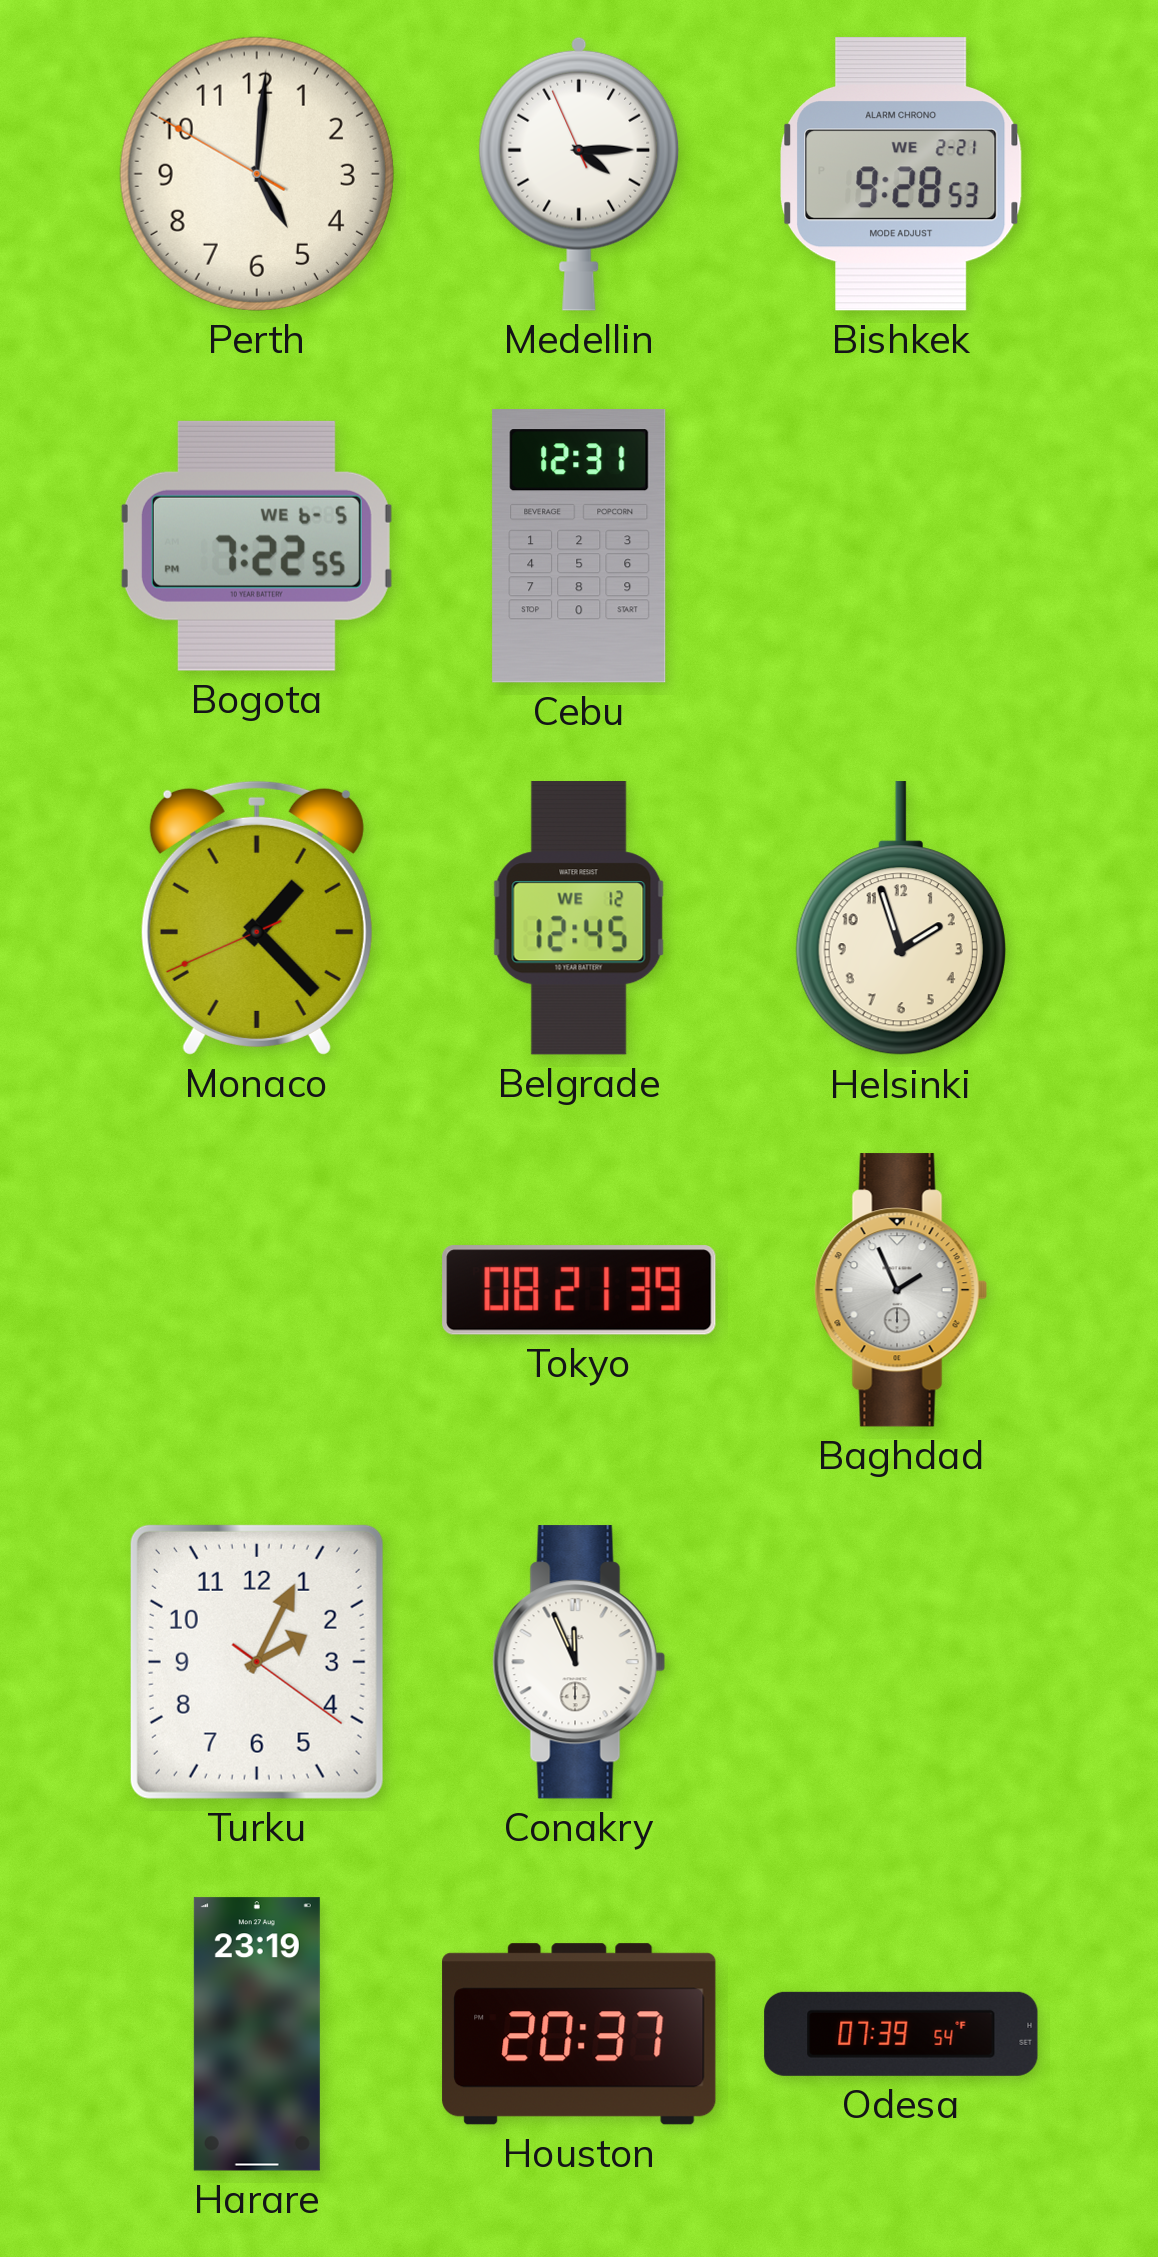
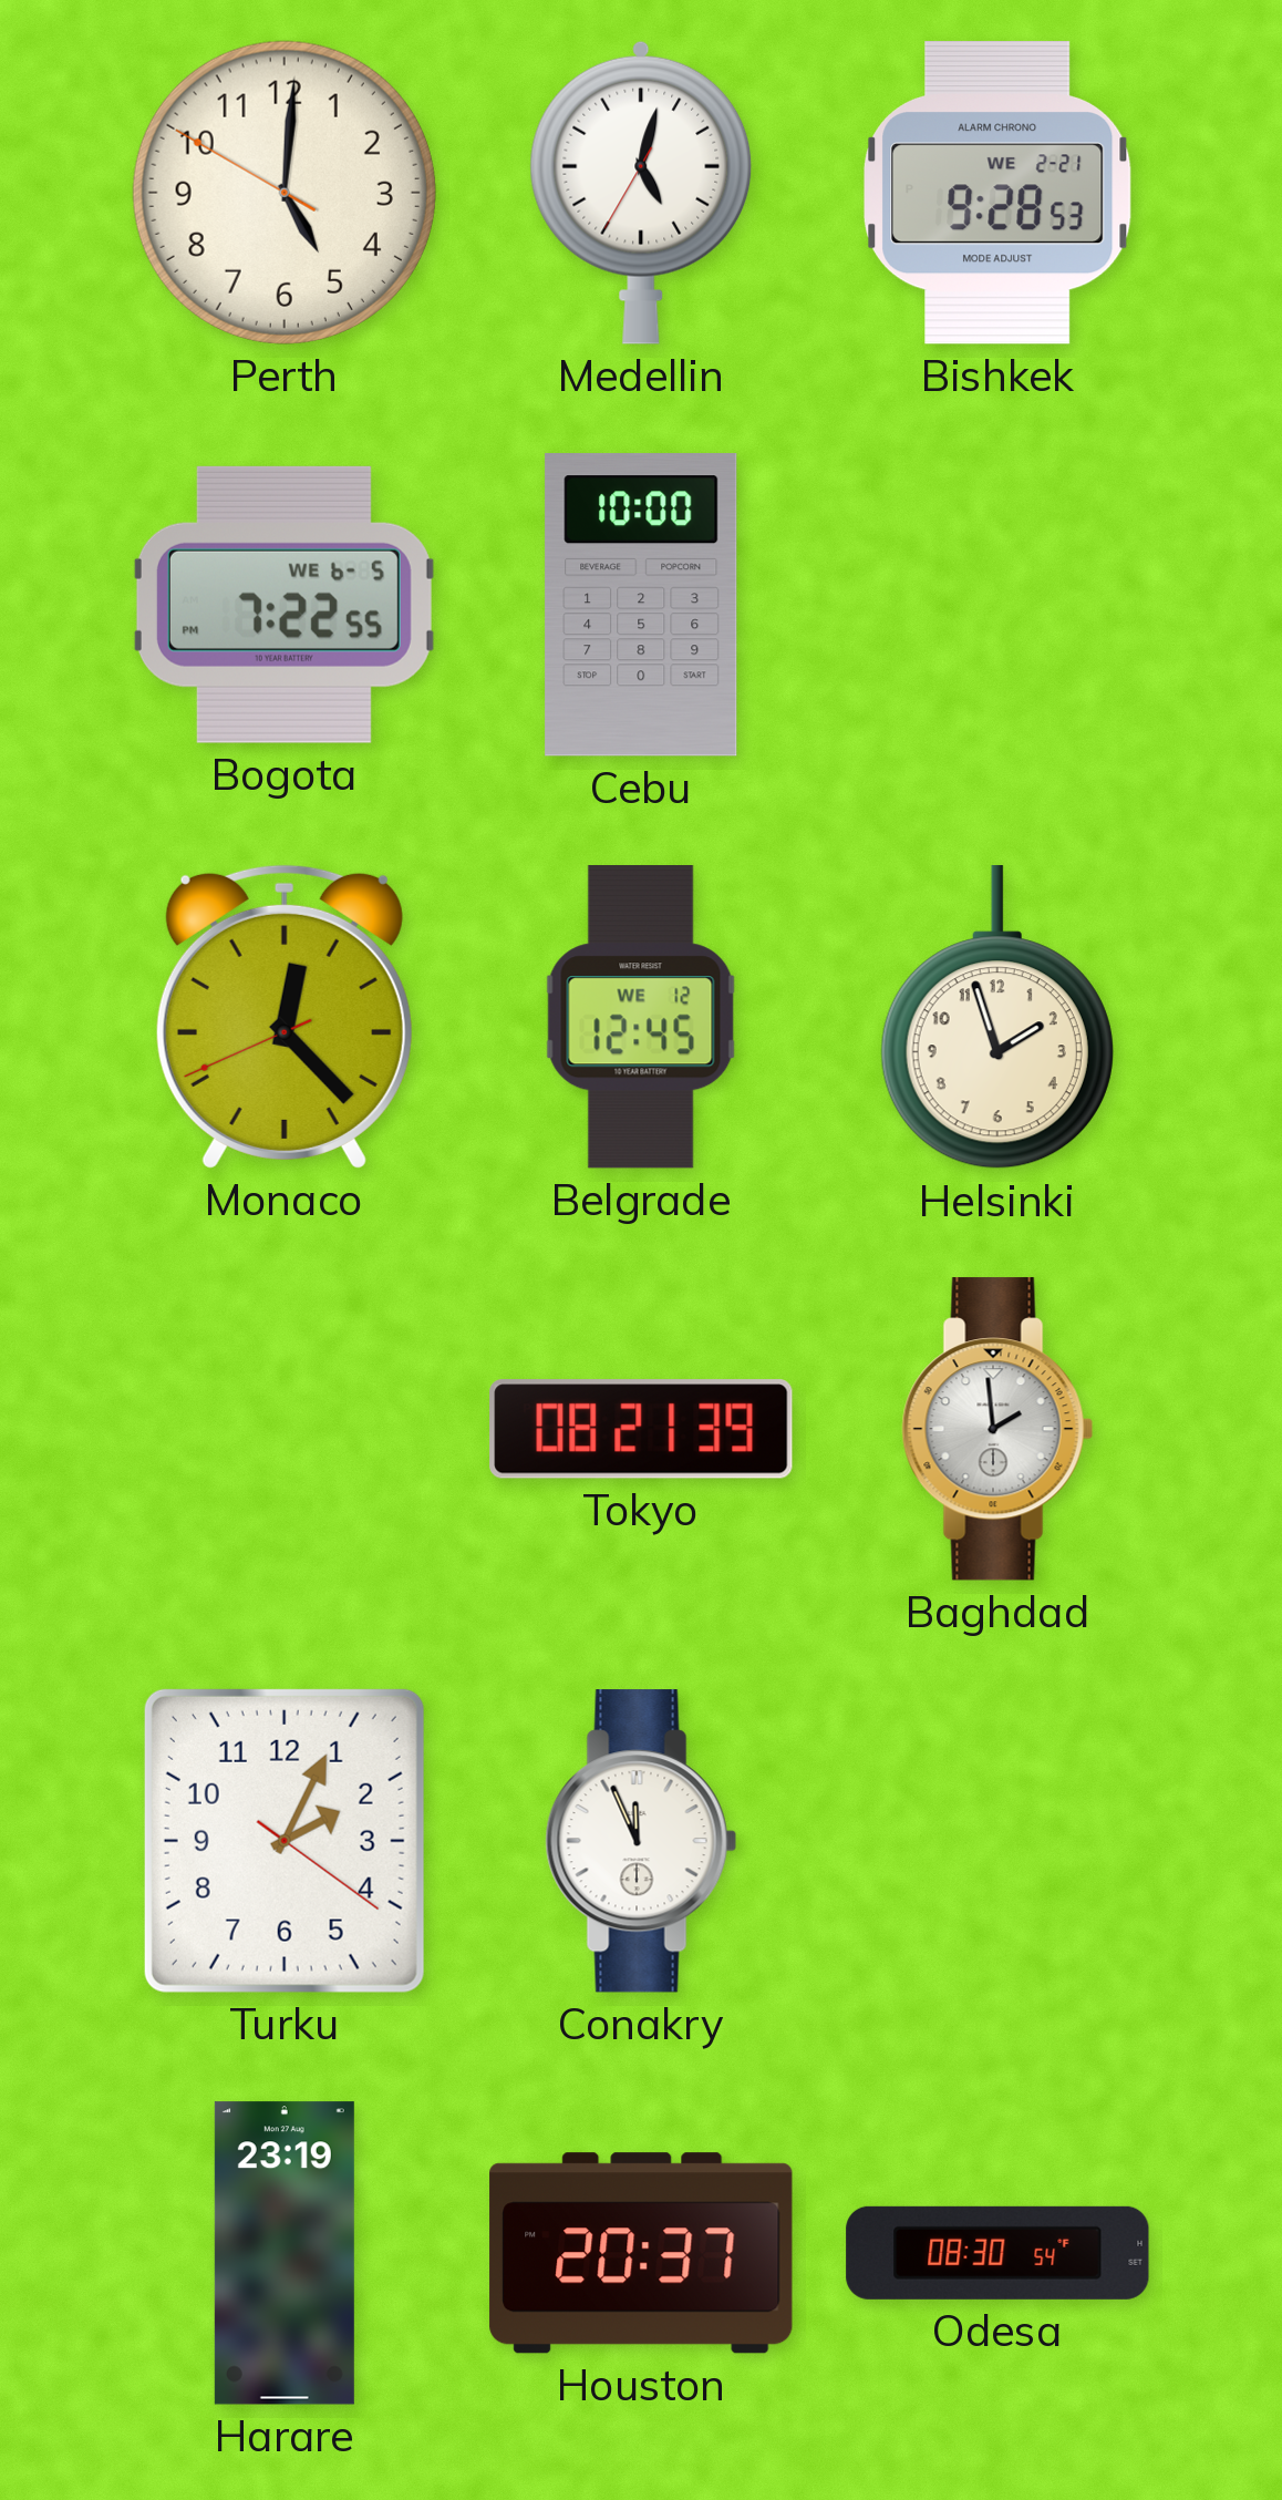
Medellin: 4:14 -> 5:02 (641, 193)
Cebu: 12:31 -> 10:00 (641, 605)
Monaco: 1:22 -> 12:22 (285, 1017)
Baghdad: 1:56 -> 1:59 (997, 1429)
Odesa: 07:39 -> 08:30 (997, 2253)
